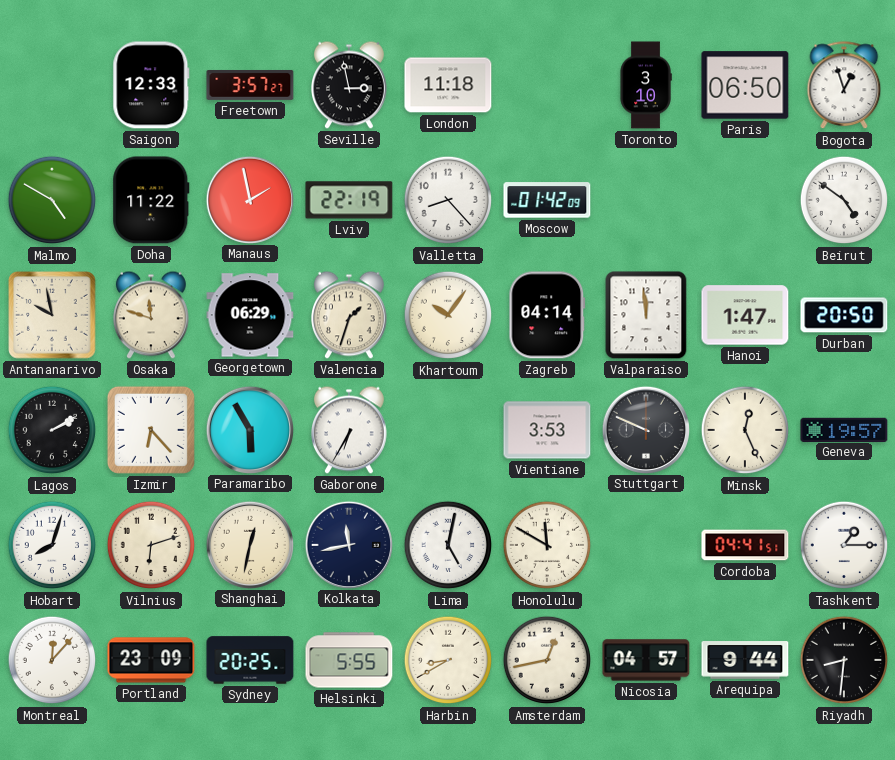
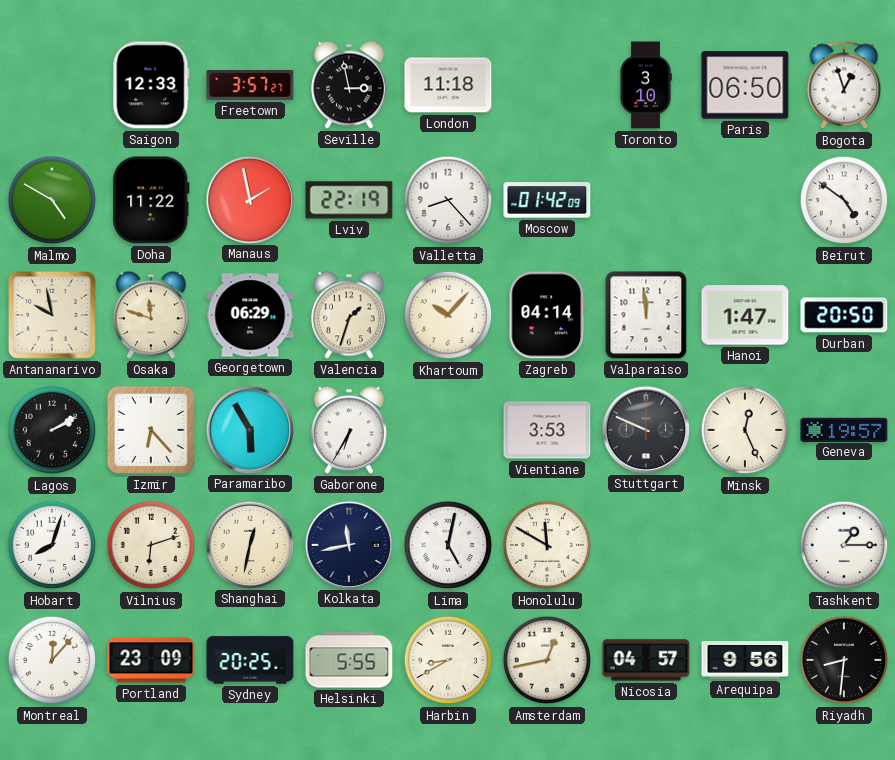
Khartoum: 10:06 -> 10:07 (448, 315)
Cordoba: 04:41 -> none (745, 545)
Arequipa: 9:44 -> 9:56 (745, 660)
